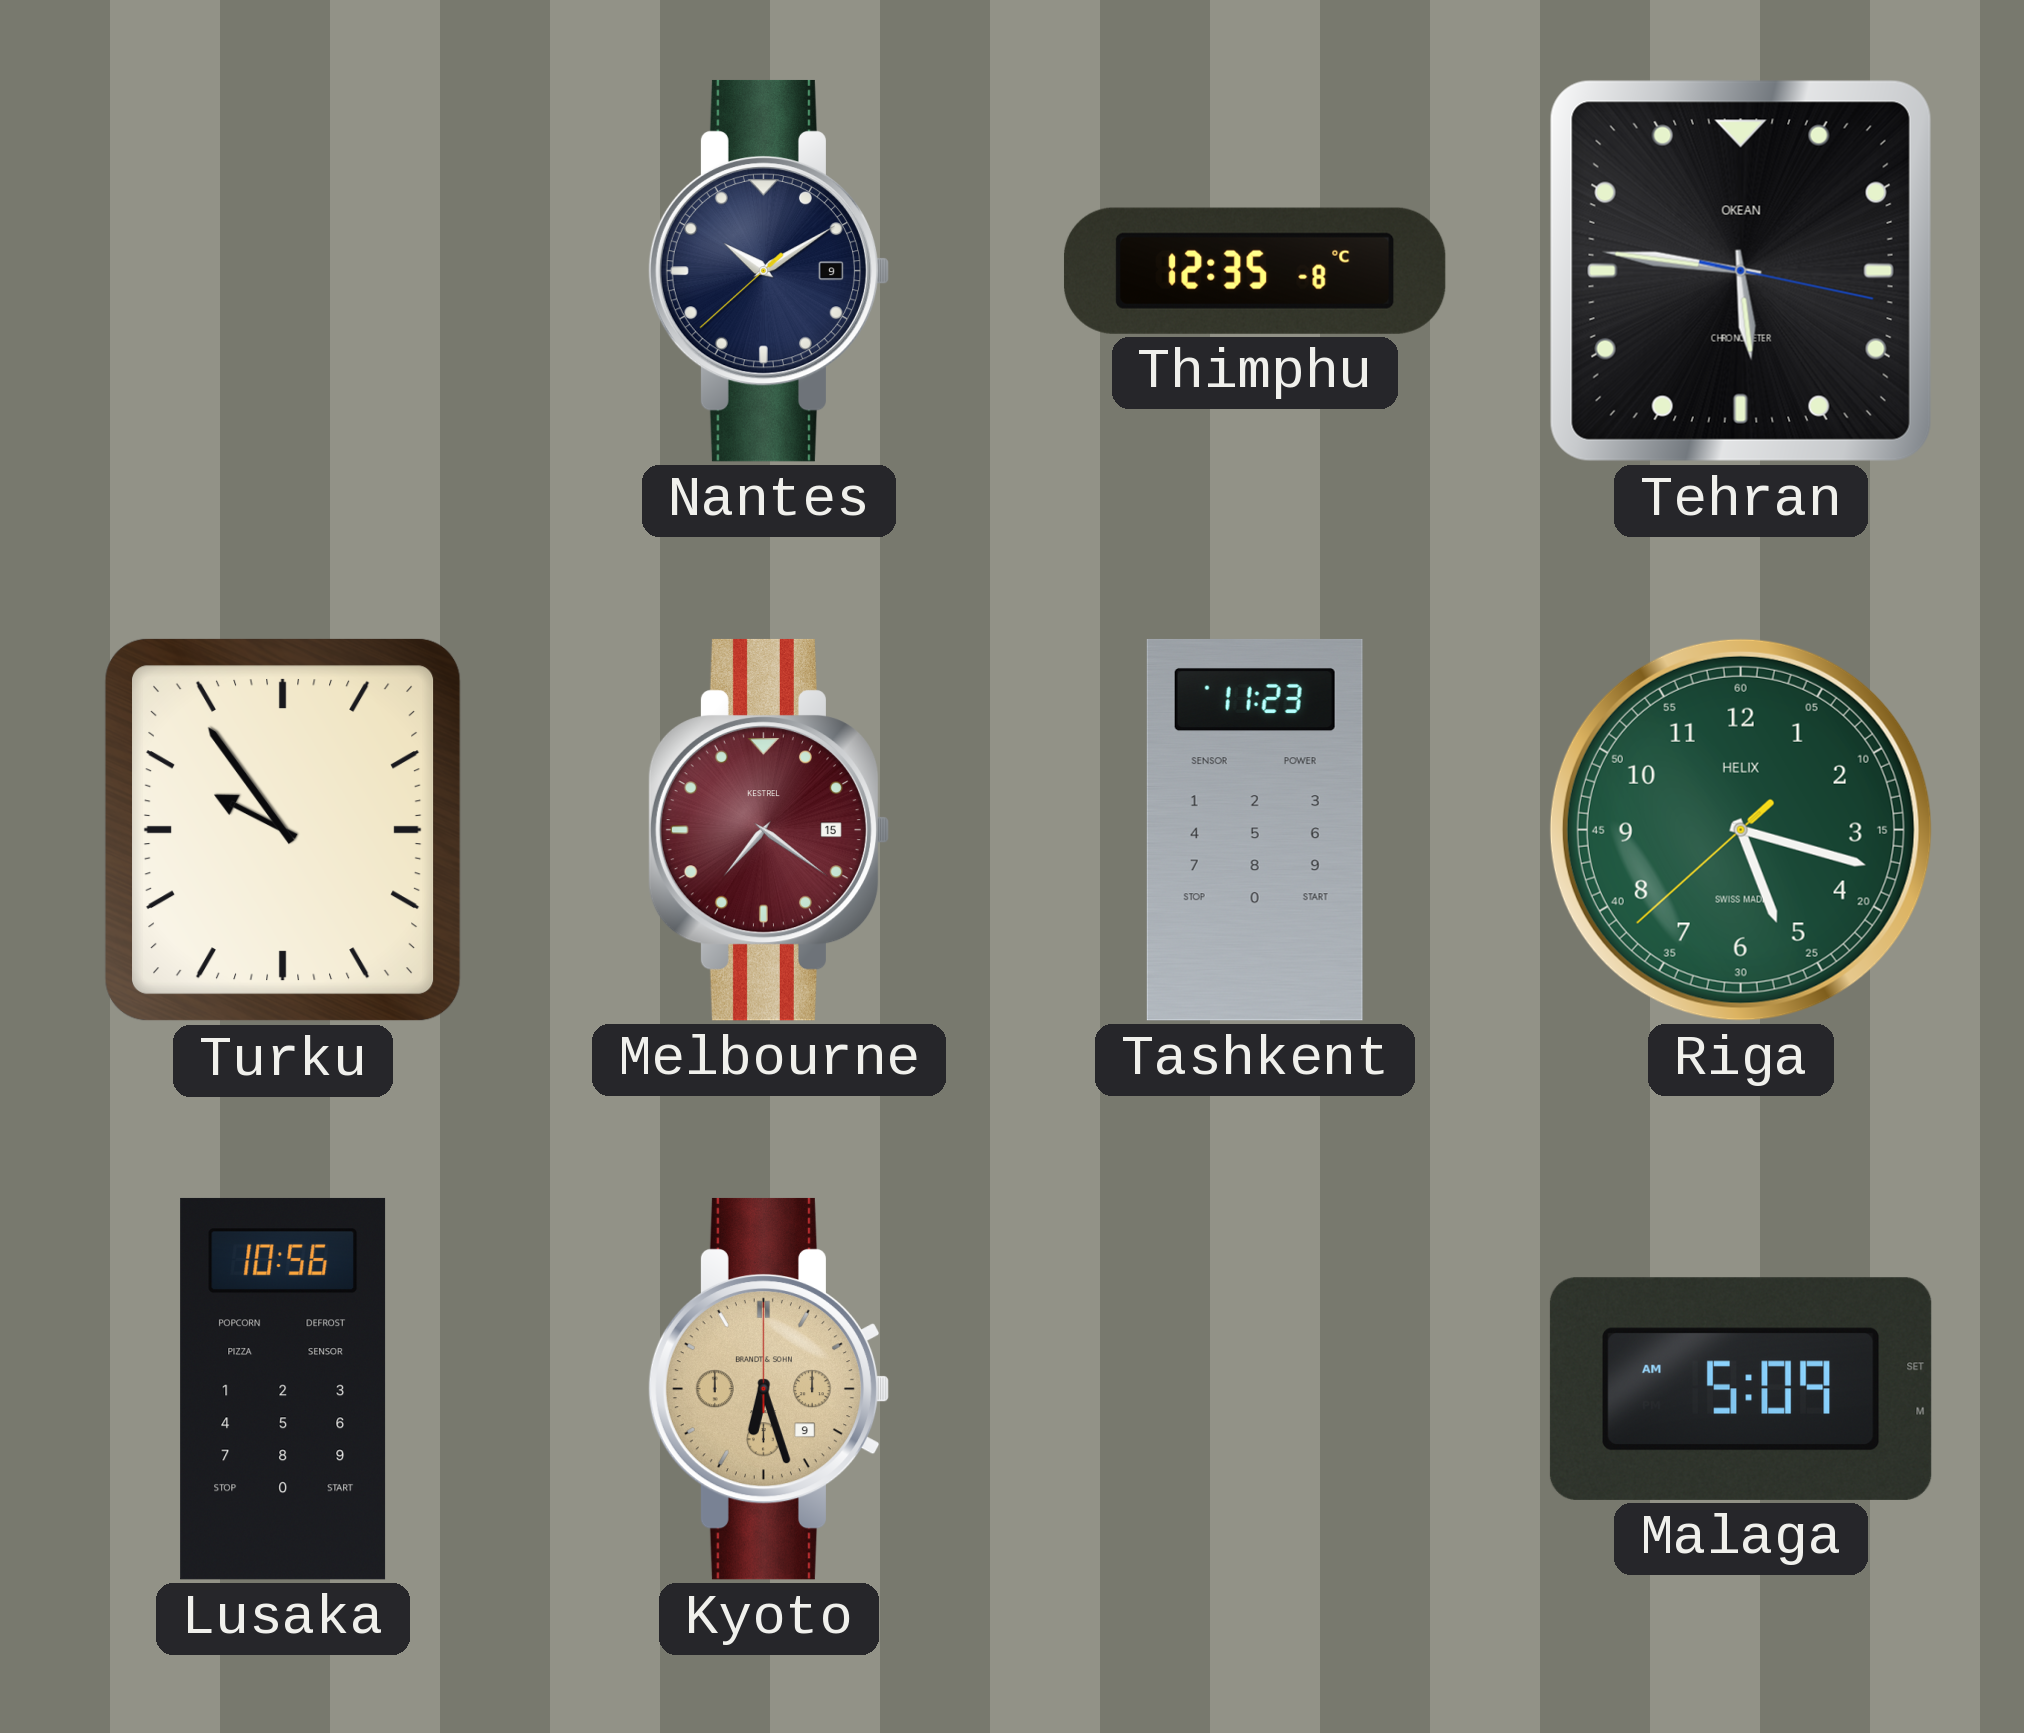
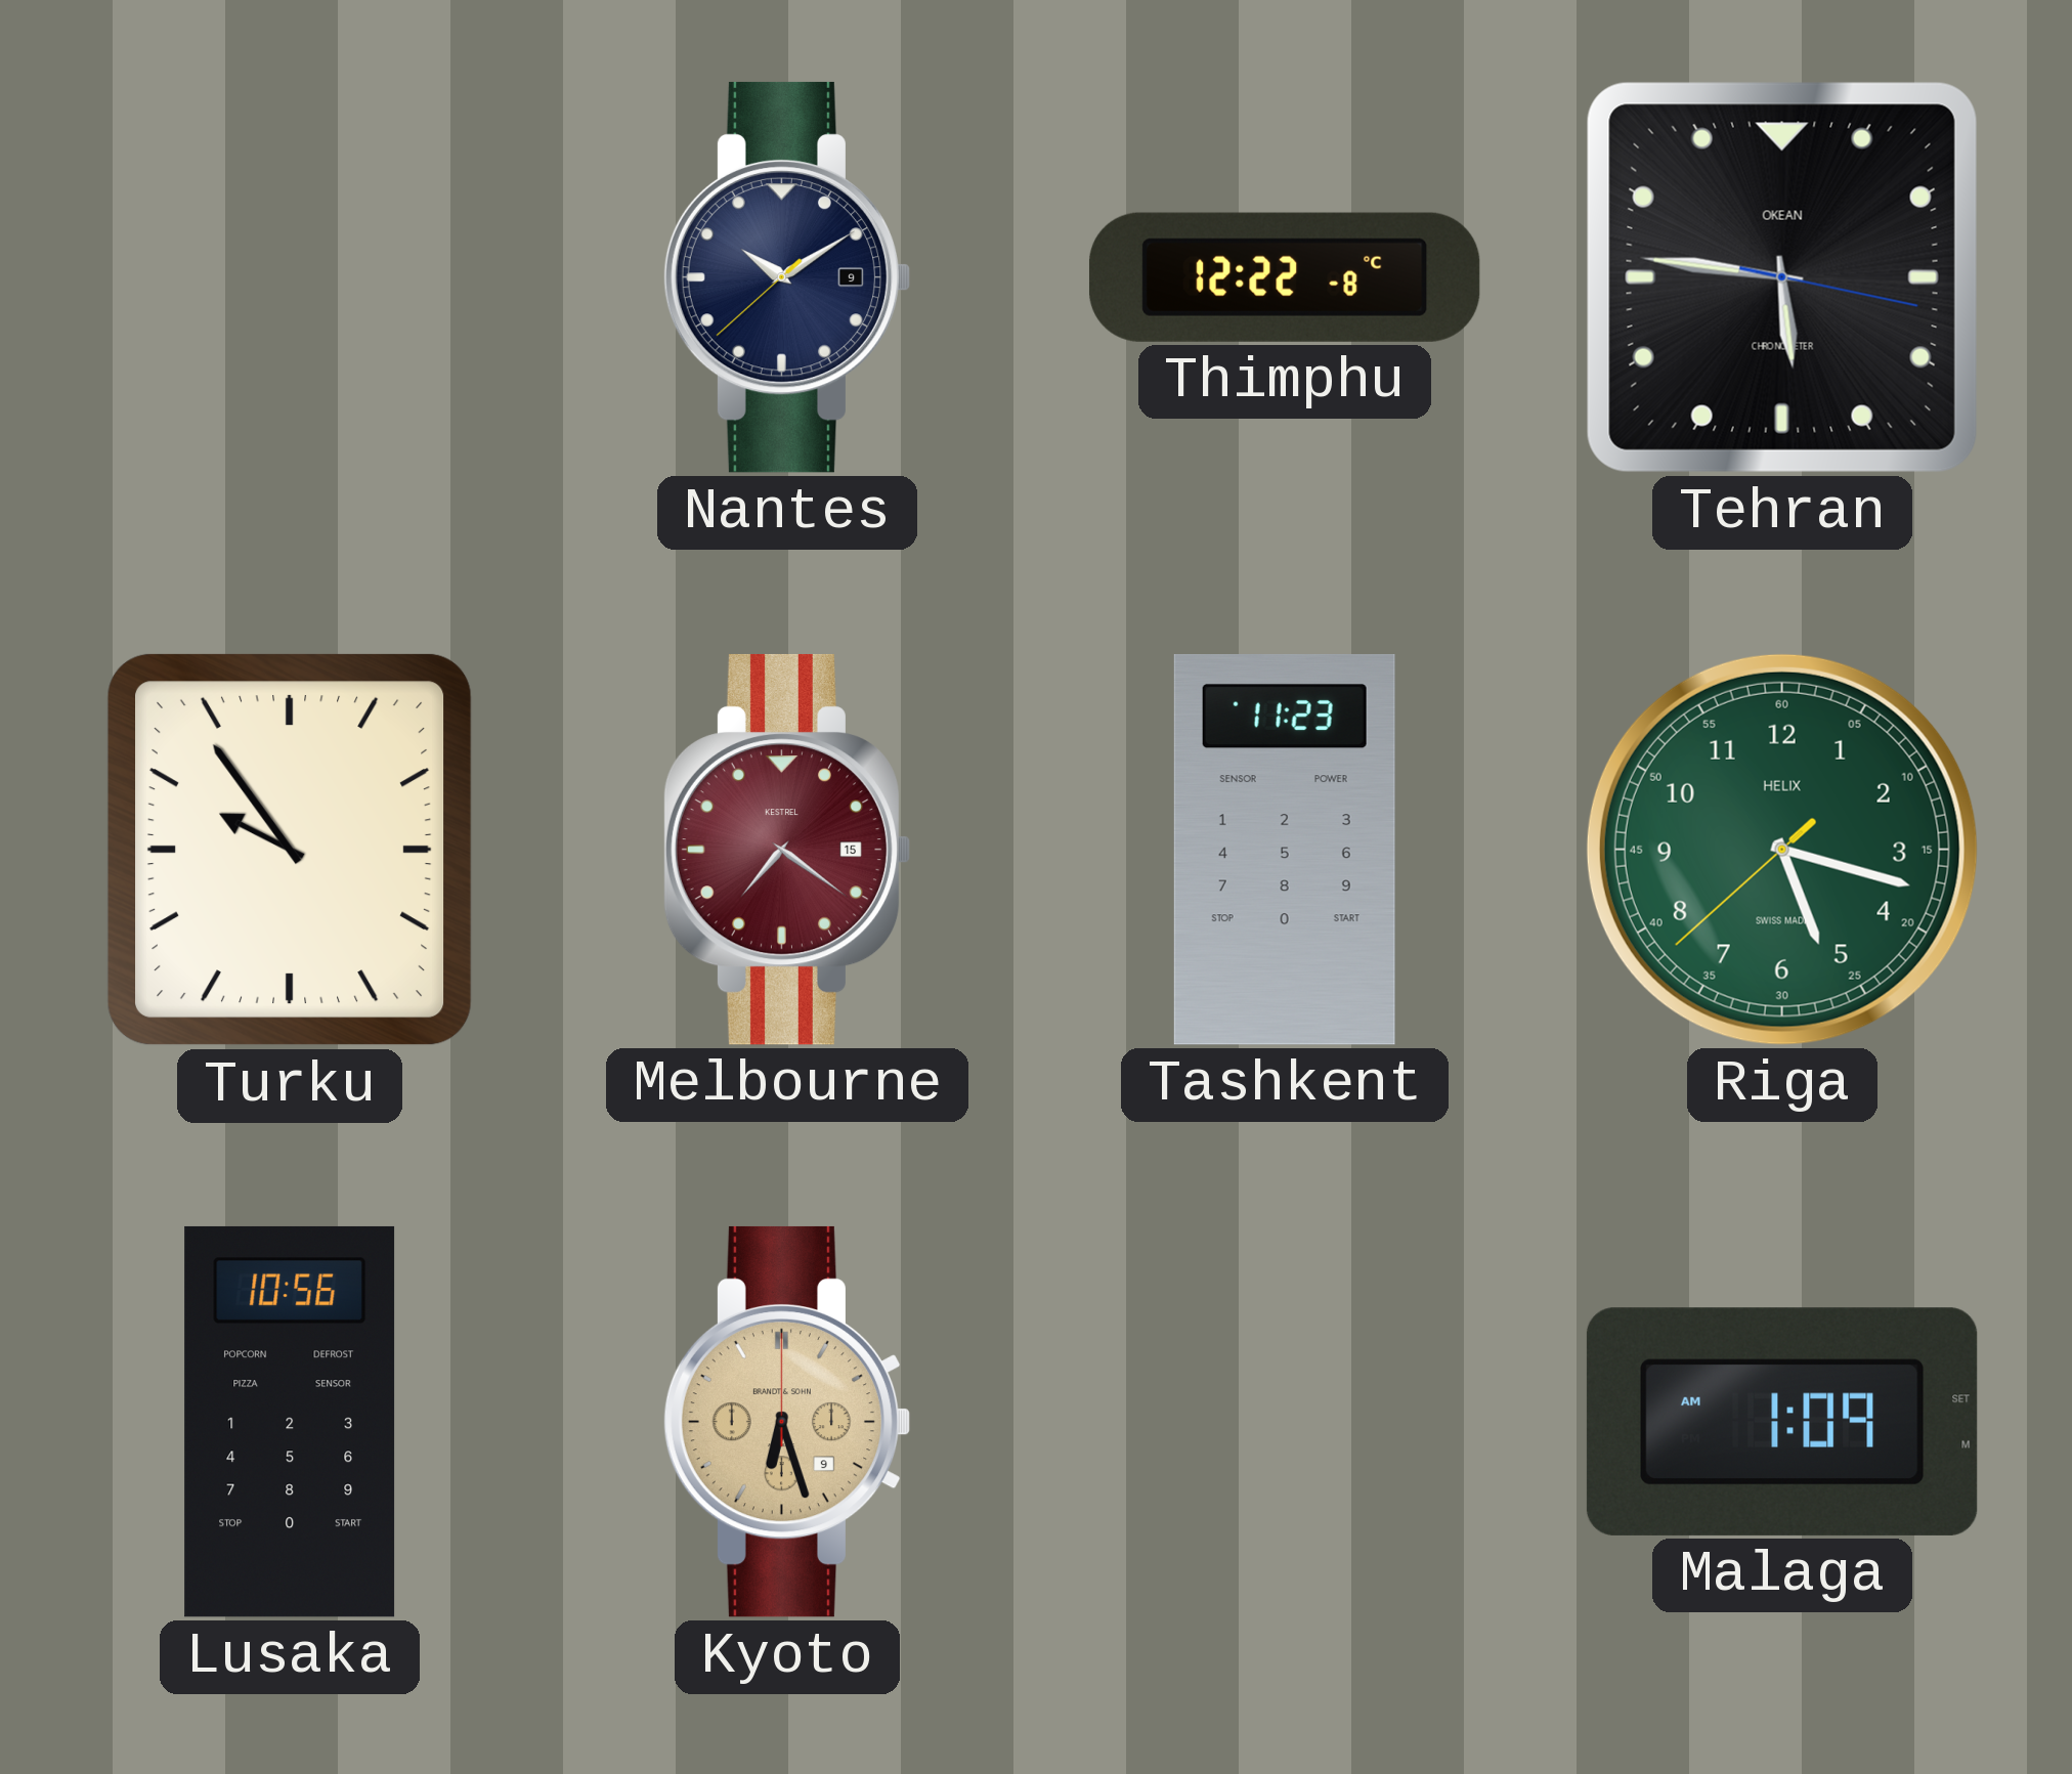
Thimphu: 12:35 -> 12:22 (1285, 277)
Malaga: 5:09 -> 1:09 (1782, 1422)
